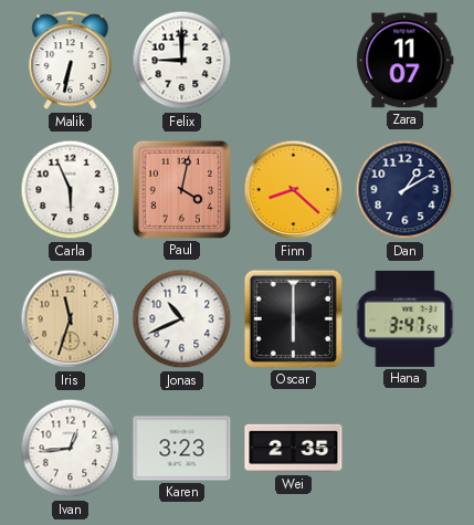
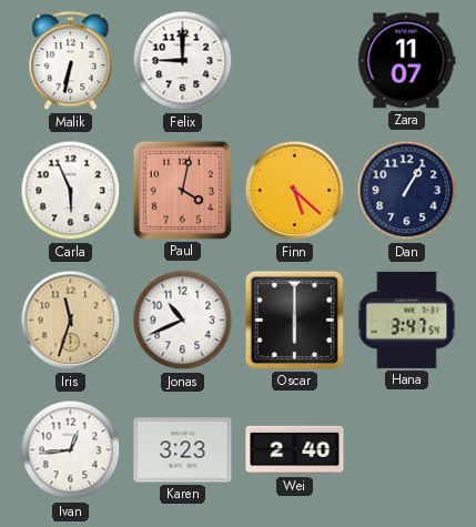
Finn: 8:22 -> 5:22 (295, 191)
Dan: 1:10 -> 1:05 (407, 191)
Wei: 2:35 -> 2:40 (295, 450)
